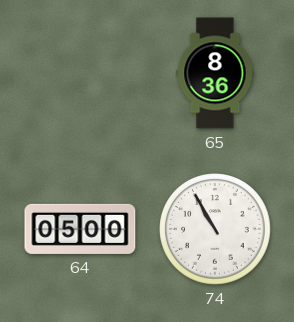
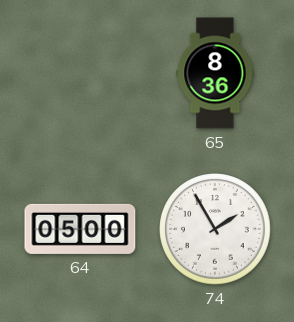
74: 10:55 -> 1:55 (216, 230)
